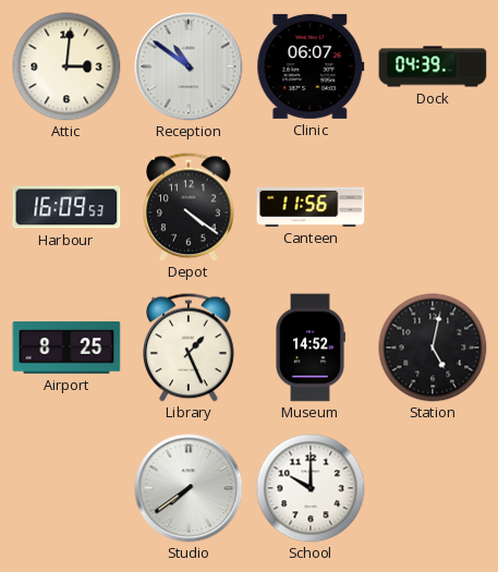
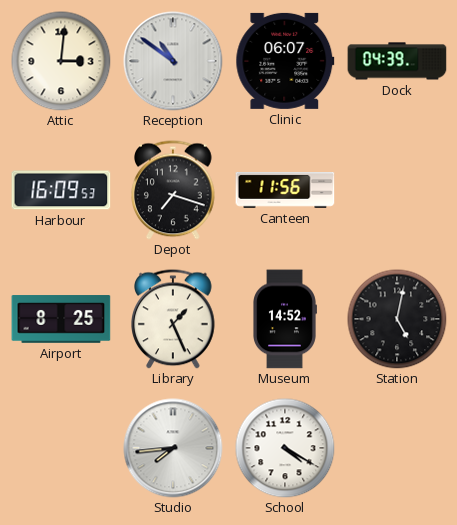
Depot: 4:21 -> 7:18 (174, 190)
Studio: 7:39 -> 7:44 (173, 448)
School: 10:00 -> 4:20 (285, 448)
